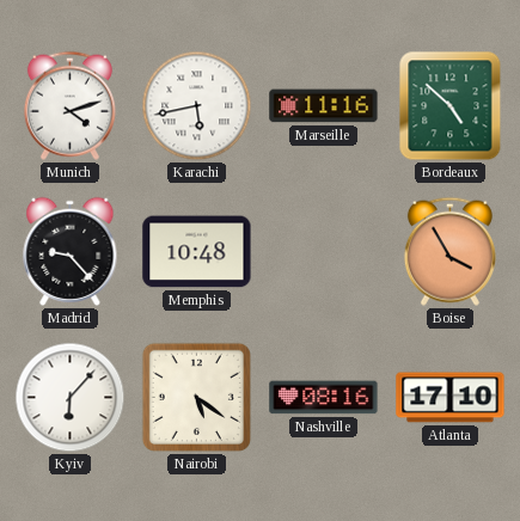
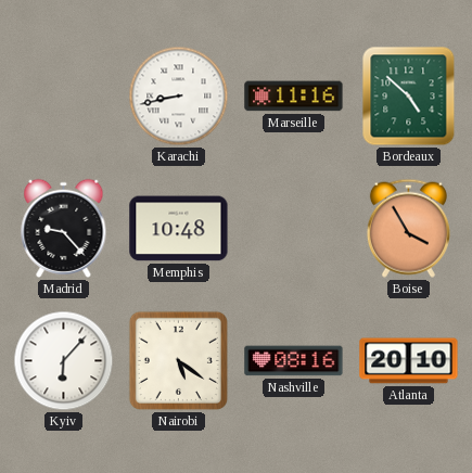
Munich: 4:12 -> none (69, 105)
Karachi: 5:43 -> 8:43 (179, 97)
Atlanta: 17:10 -> 20:10 (409, 361)
